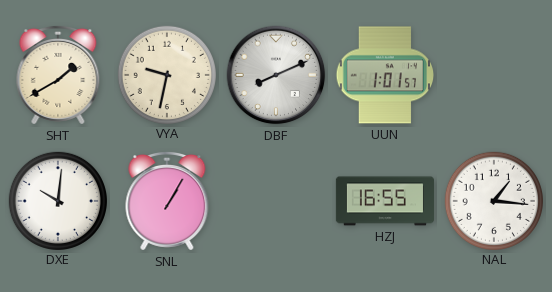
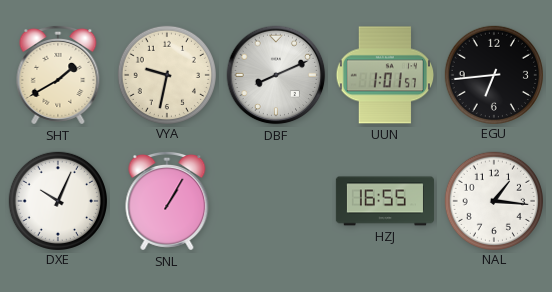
EGU: none -> 6:44 (493, 74)
DXE: 10:01 -> 10:04 (57, 200)
